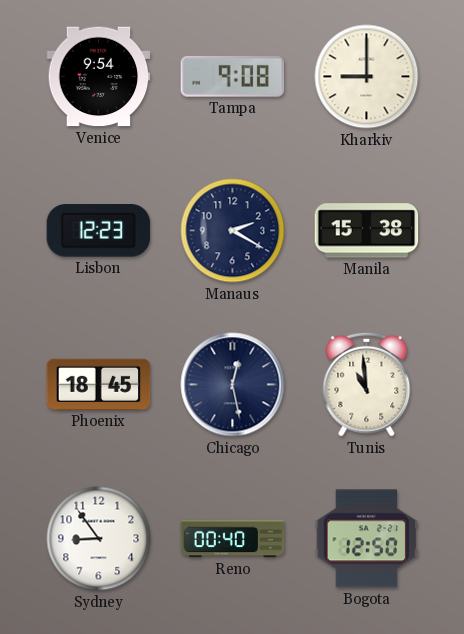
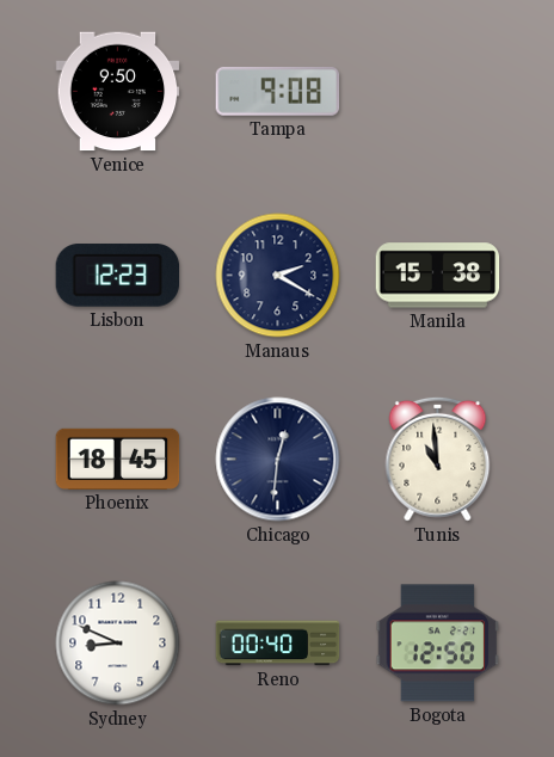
Venice: 9:54 -> 9:50 (118, 92)
Kharkiv: 9:00 -> none (367, 77)
Chicago: 12:28 -> 12:31 (278, 460)
Sydney: 8:54 -> 8:49 (118, 644)
